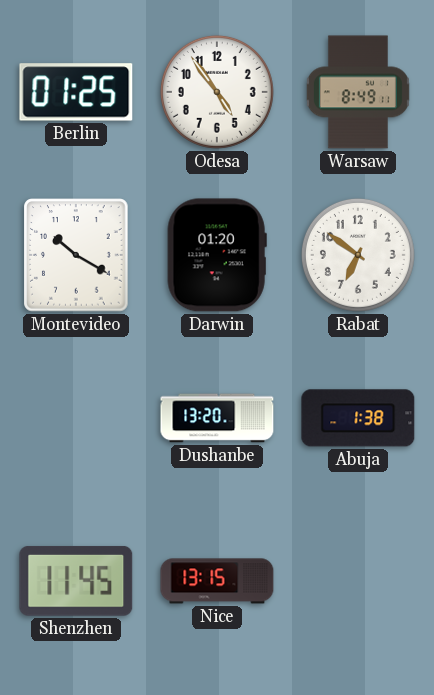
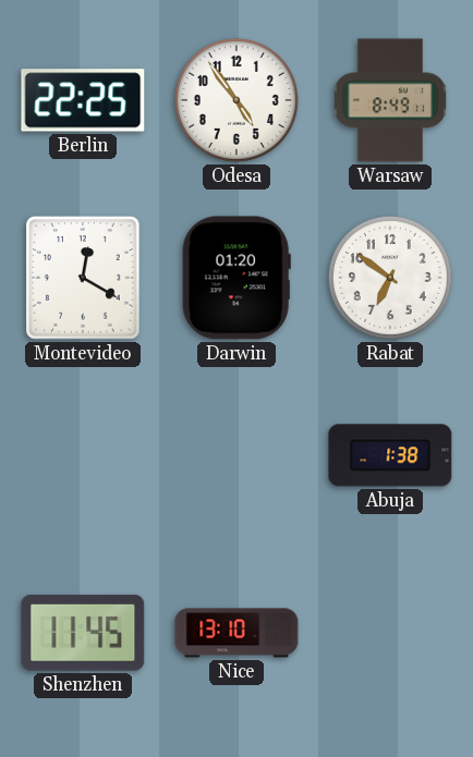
Berlin: 01:25 -> 22:25 (83, 100)
Montevideo: 10:20 -> 12:20 (83, 278)
Dushanbe: 13:20 -> none (217, 418)
Nice: 13:15 -> 13:10 (237, 633)
